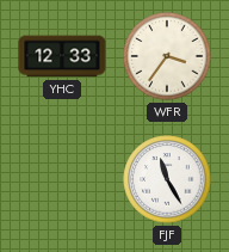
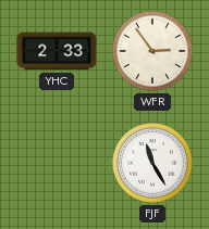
YHC: 12:33 -> 2:33 (57, 51)
WFR: 3:36 -> 2:54 (152, 51)
